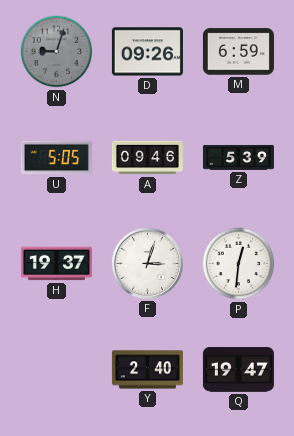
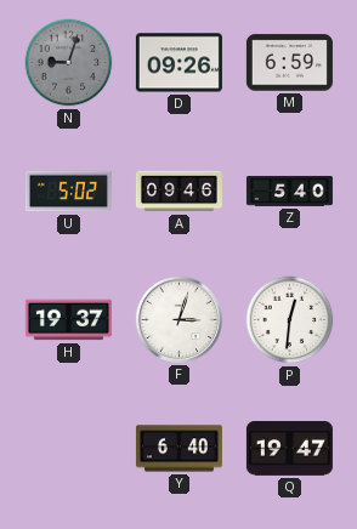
U: 5:05 -> 5:02 (68, 192)
Z: 5:39 -> 5:40 (289, 190)
Y: 2:40 -> 6:40 (178, 449)
